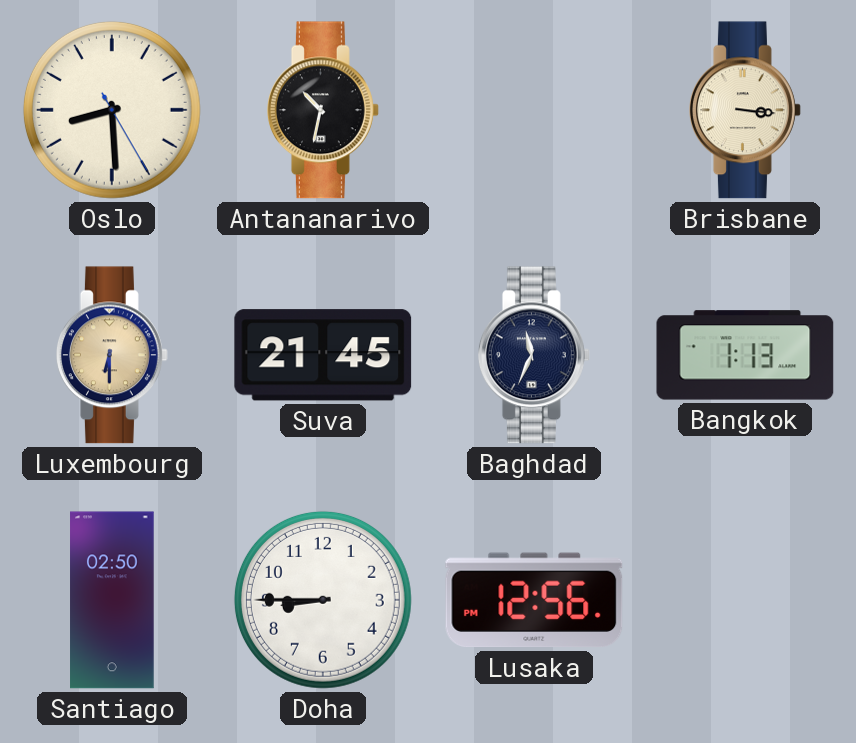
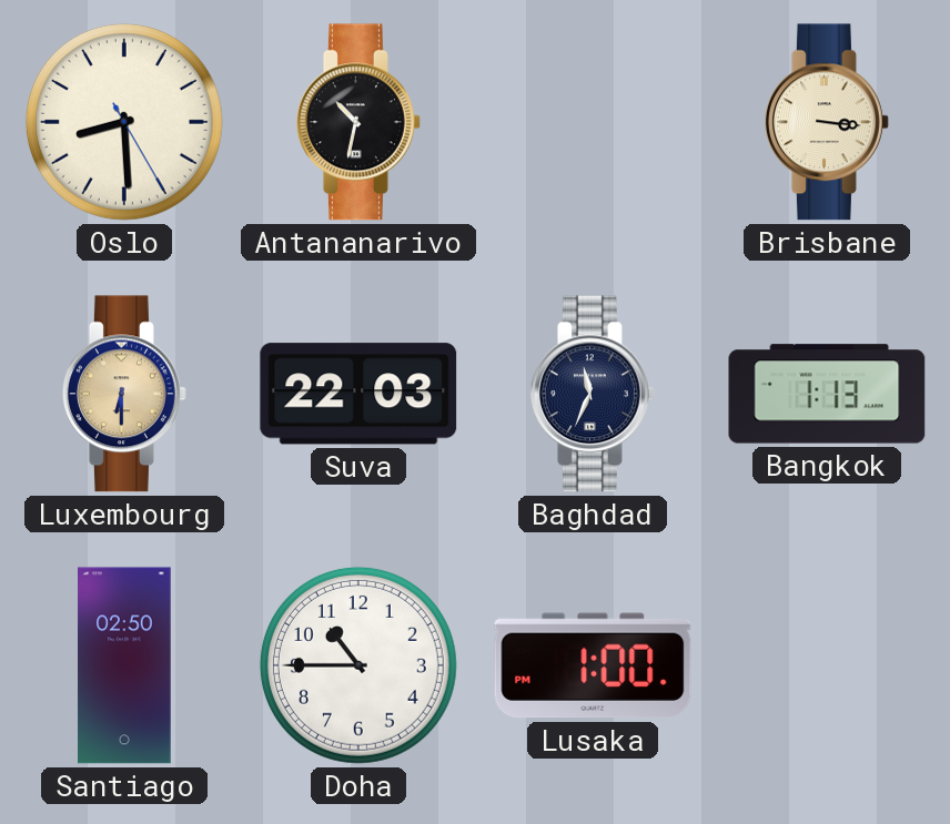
Suva: 21:45 -> 22:03 (358, 394)
Doha: 8:45 -> 10:45 (358, 665)
Lusaka: 12:56 -> 1:00 (593, 665)
